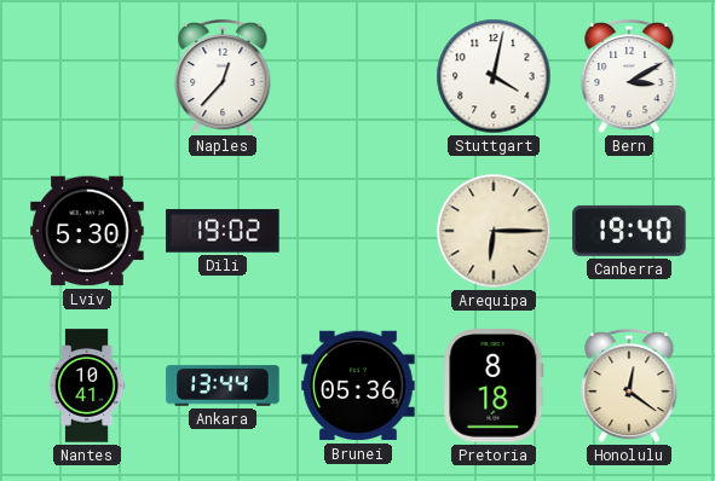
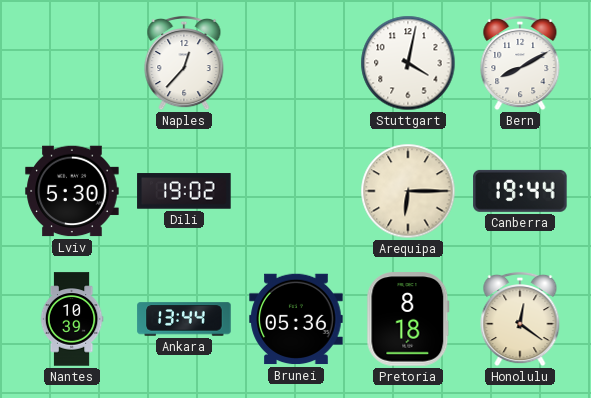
Bern: 3:10 -> 8:10 (520, 63)
Canberra: 19:40 -> 19:44 (520, 191)
Nantes: 10:41 -> 10:39 (72, 319)
